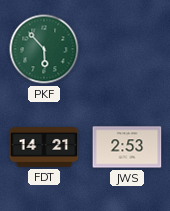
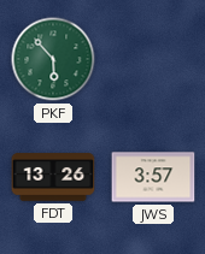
FDT: 14:21 -> 13:26 (53, 177)
JWS: 2:53 -> 3:57 (153, 177)
